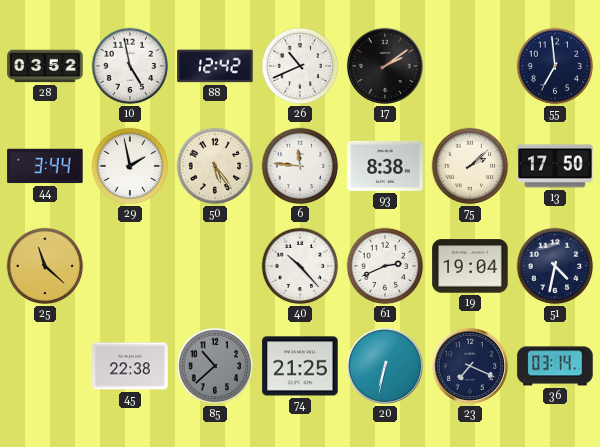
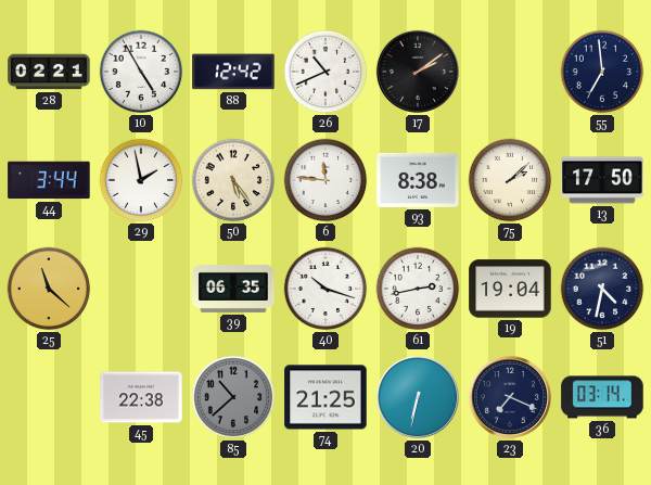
28: 03:52 -> 02:21 (49, 72)
10: 4:58 -> 4:55 (141, 72)
39: none -> 06:35 (233, 289)
40: 10:23 -> 10:18 (325, 289)
61: 2:41 -> 2:43 (418, 289)
